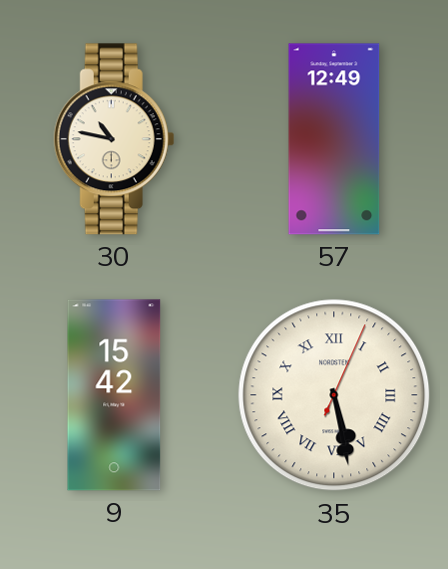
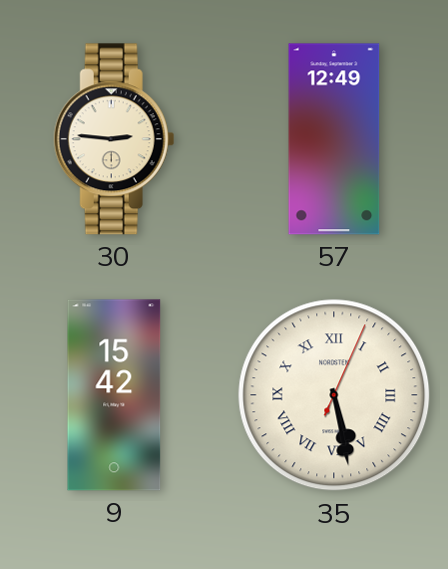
30: 10:47 -> 2:46 (114, 139)
